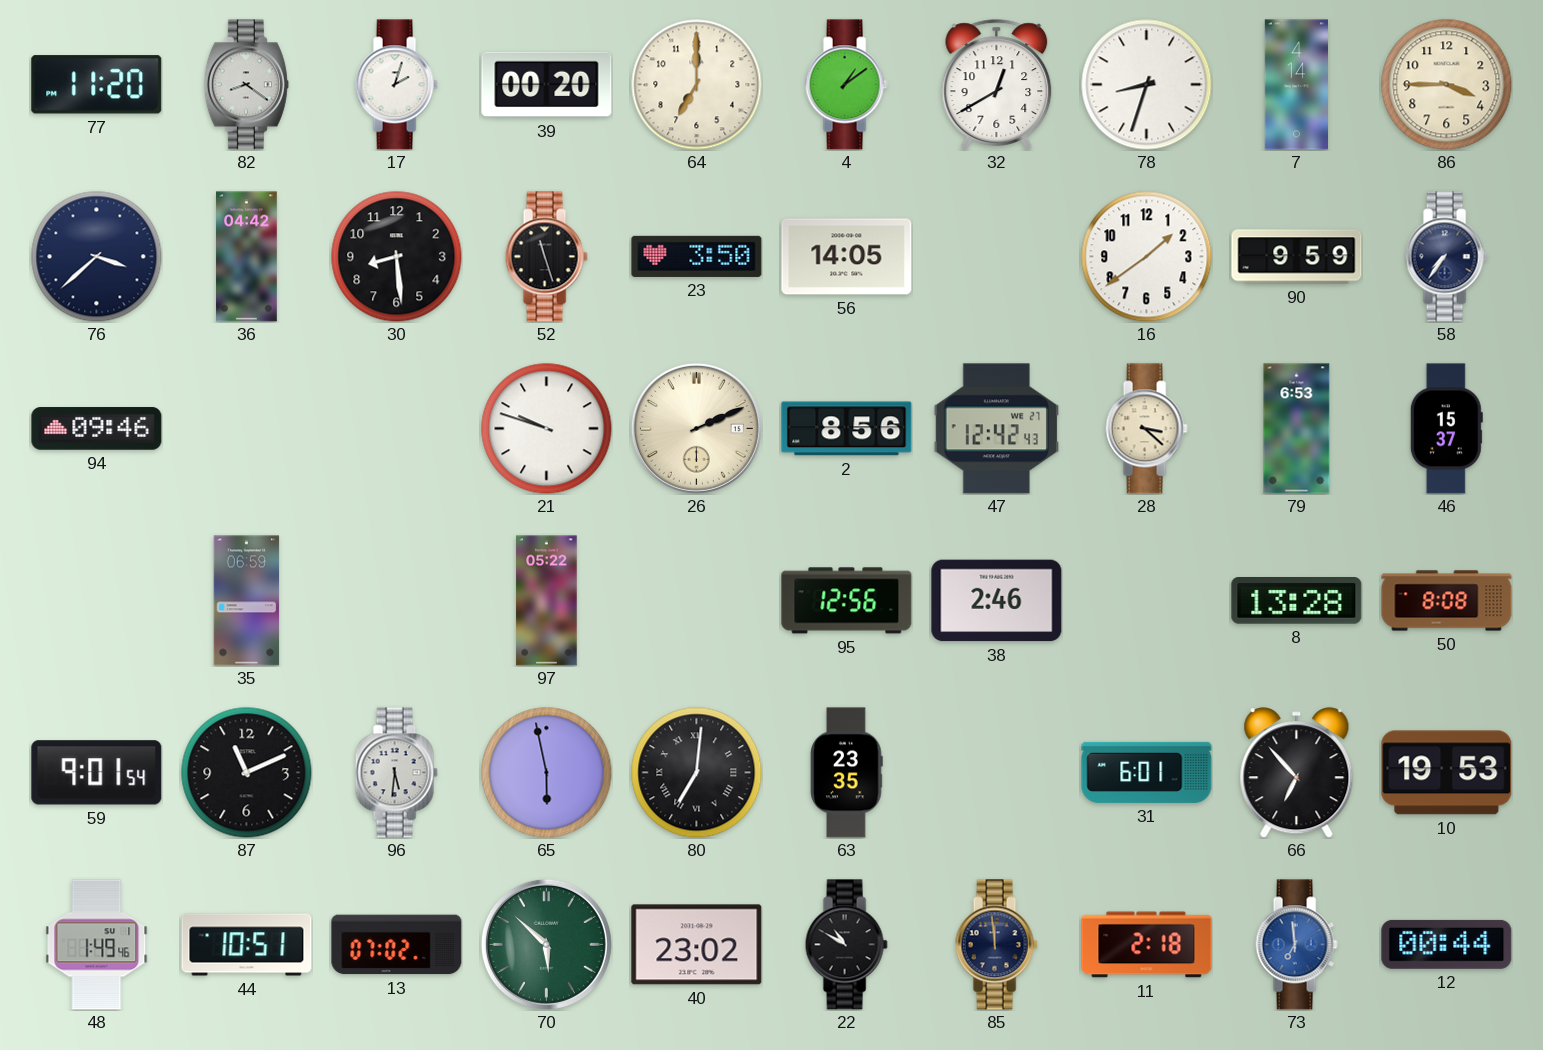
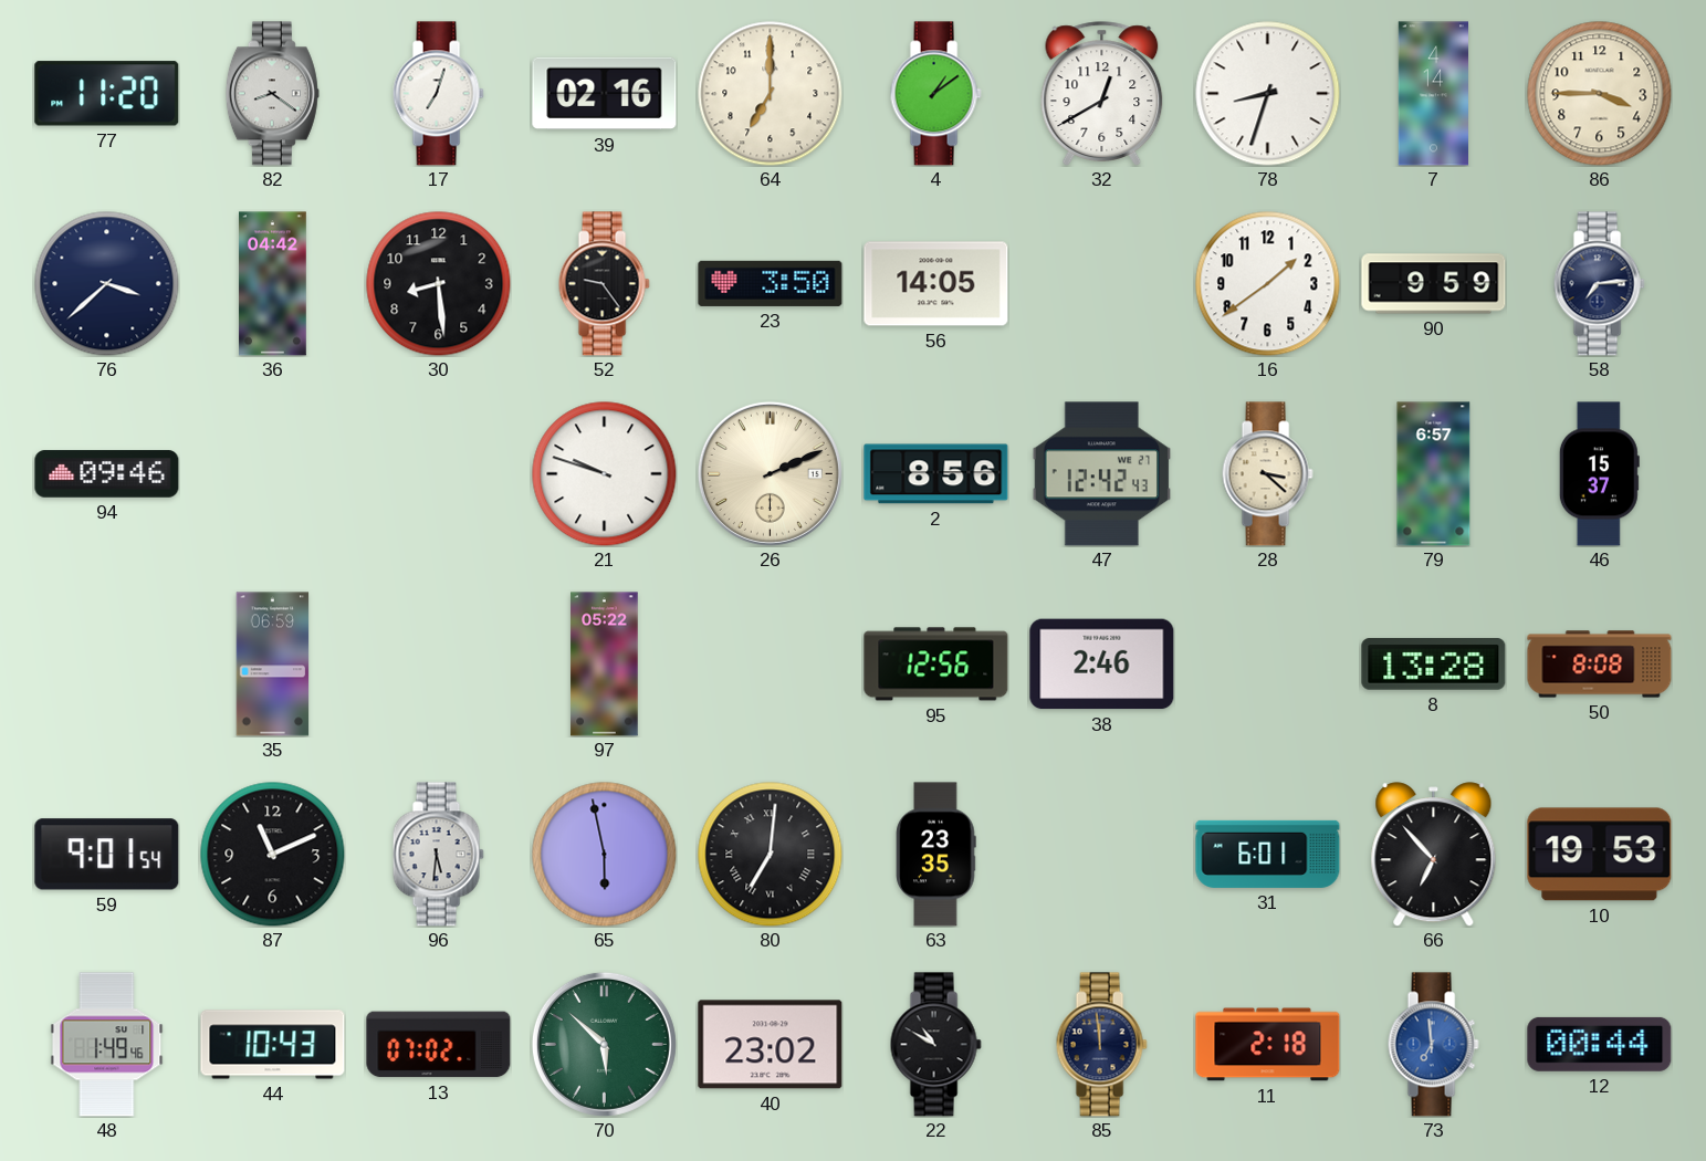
17: 2:03 -> 7:03 (438, 94)
39: 00:20 -> 02:16 (605, 94)
52: 11:27 -> 9:24 (604, 284)
58: 7:36 -> 7:14 (1599, 284)
79: 6:53 -> 6:57 (1434, 474)
44: 10:51 -> 10:43 (273, 1045)
